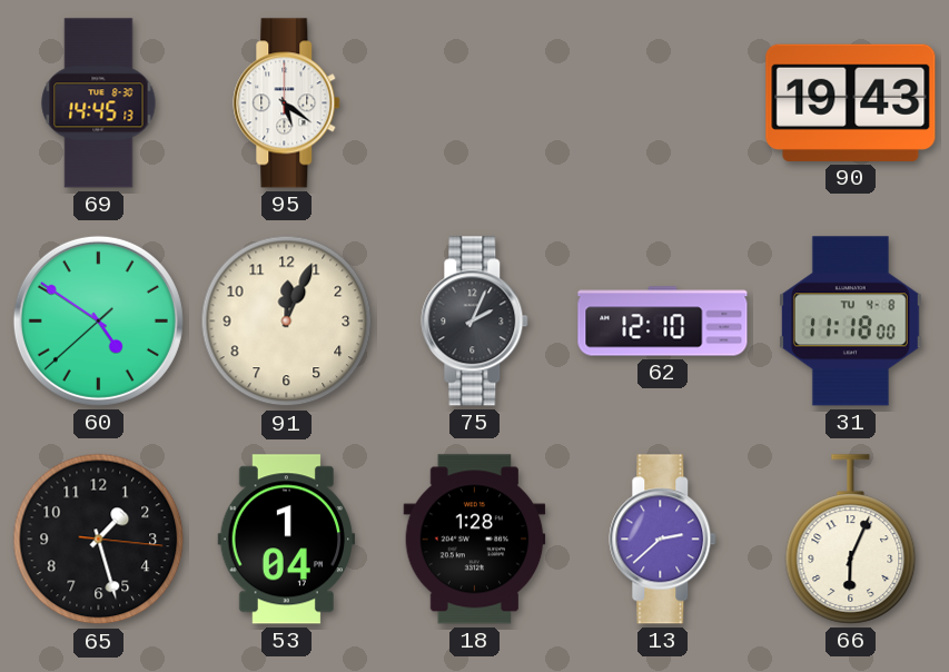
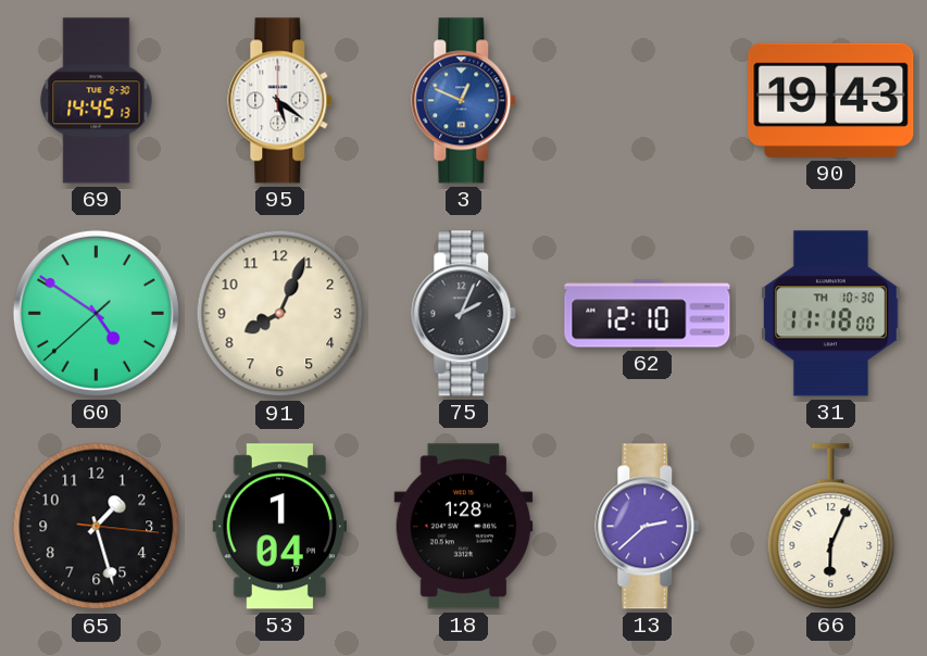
3: none -> 12:49 (464, 101)
91: 12:04 -> 8:04 (280, 314)
31 date: TU 4-8 -> TH 10-30 (830, 314)
